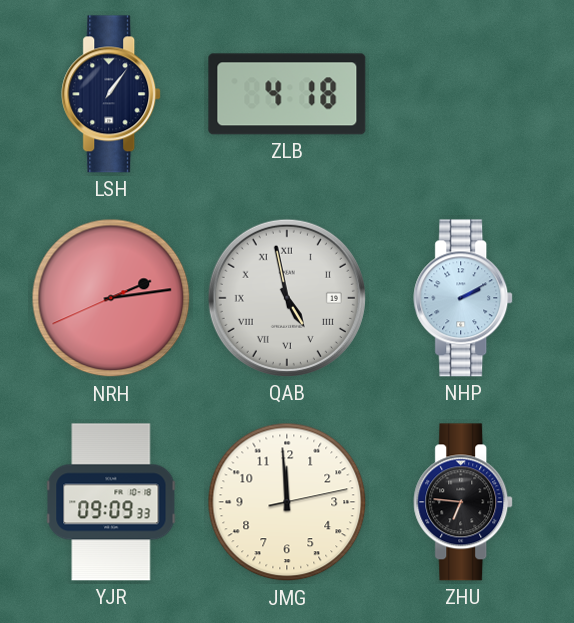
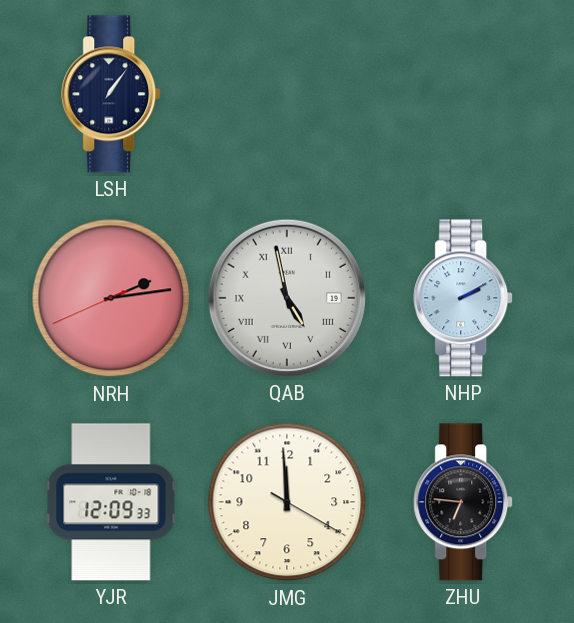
ZLB: 4:18 -> none (287, 94)
YJR: 09:09 -> 12:09 (111, 502)
JMG: 11:59:13 -> 11:59:20 (287, 502)
